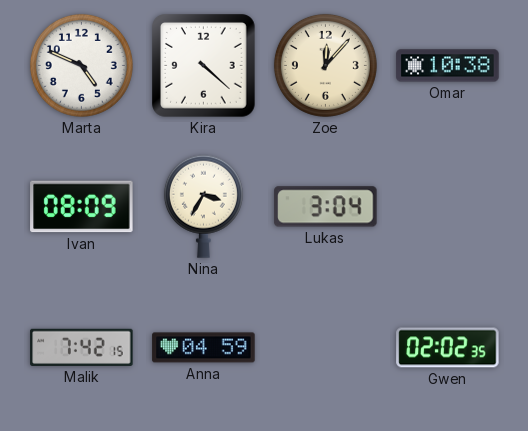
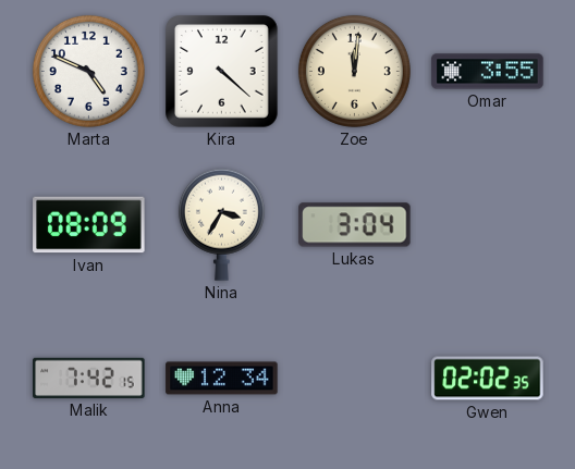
Zoe: 12:07 -> 12:01 (354, 71)
Omar: 10:38 -> 3:55 (488, 72)
Anna: 04:59 -> 12:34 (222, 379)
